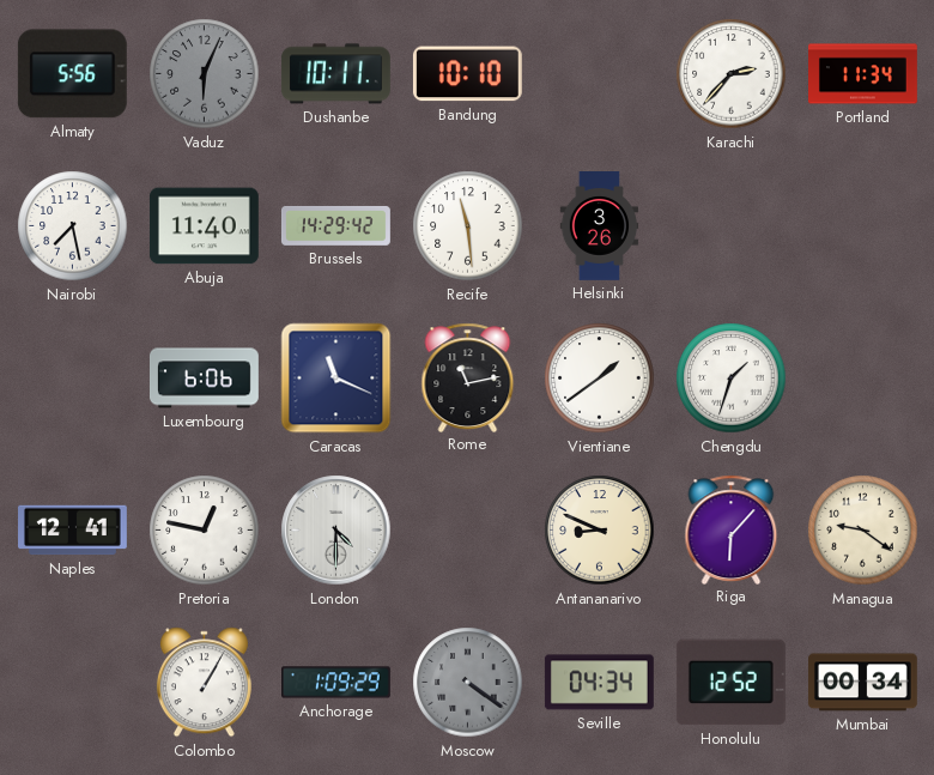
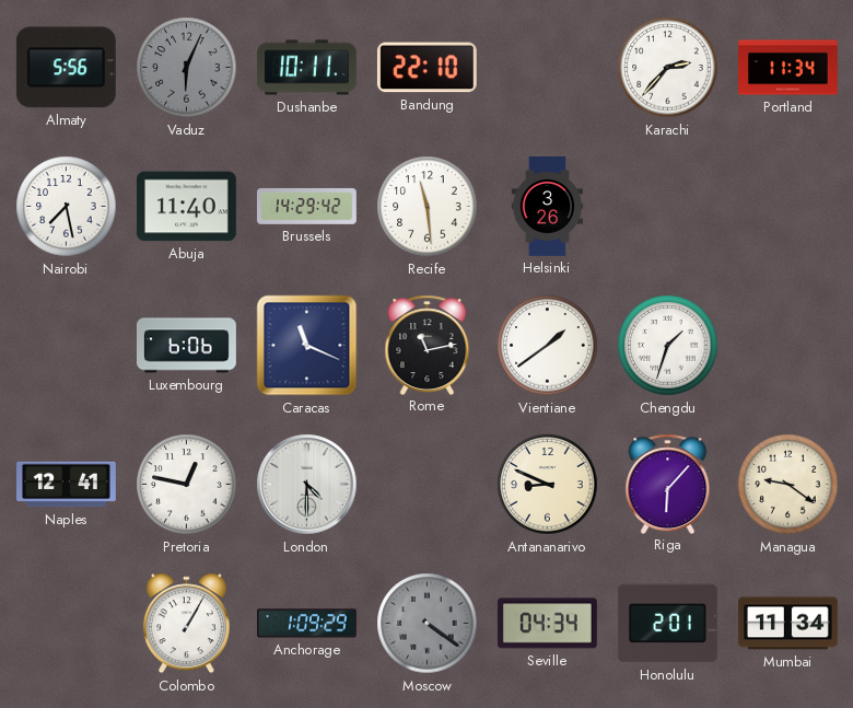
Bandung: 10:10 -> 22:10 (426, 68)
Honolulu: 12:52 -> 2:01 (667, 624)
Mumbai: 00:34 -> 11:34 (787, 624)
